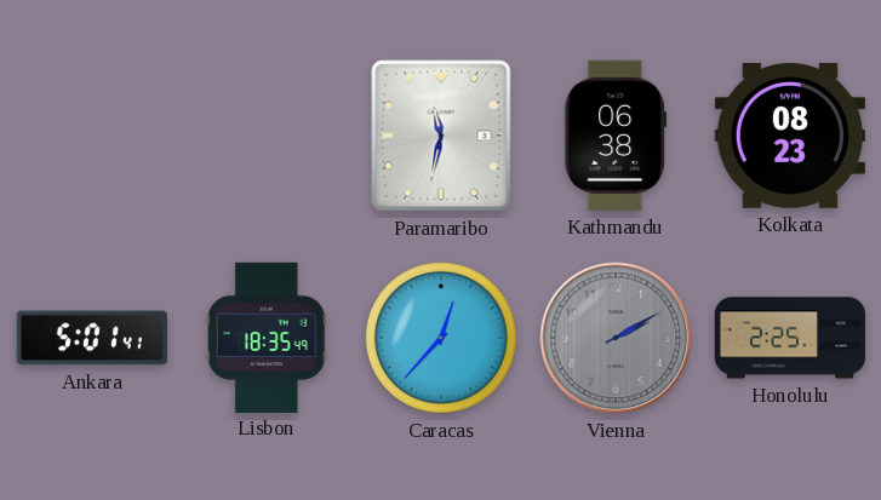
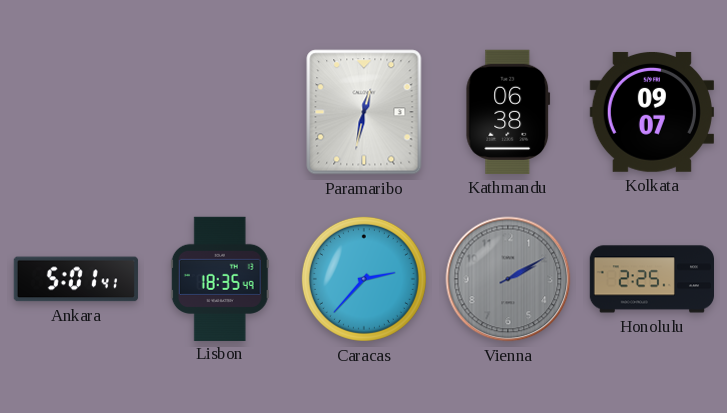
Paramaribo: 11:32 -> 12:32 (364, 112)
Kolkata: 08:23 -> 09:07 (652, 112)
Caracas: 12:37 -> 2:37 (364, 279)
